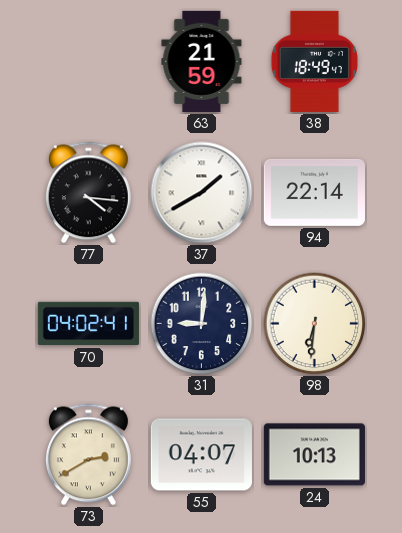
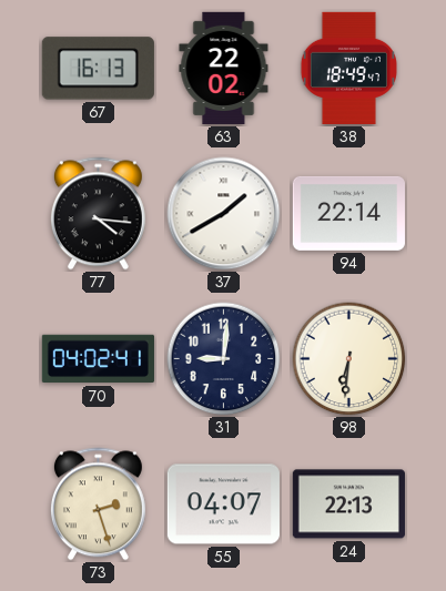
67: none -> 16:13 (98, 69)
63: 21:59 -> 22:02 (224, 68)
73: 2:40 -> 2:27 (98, 505)
24: 10:13 -> 22:13 (348, 505)
